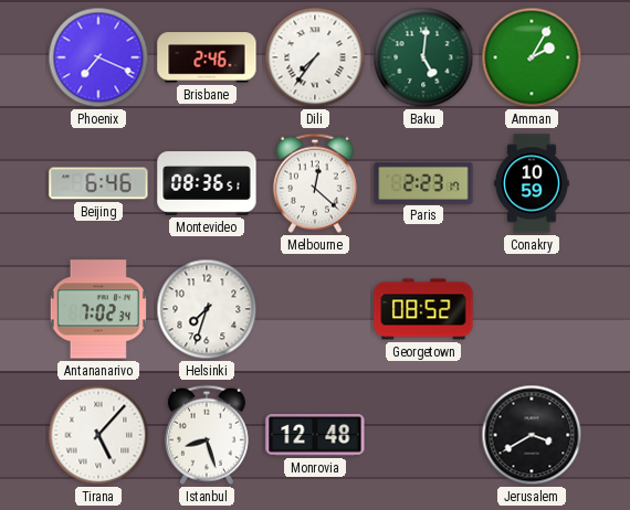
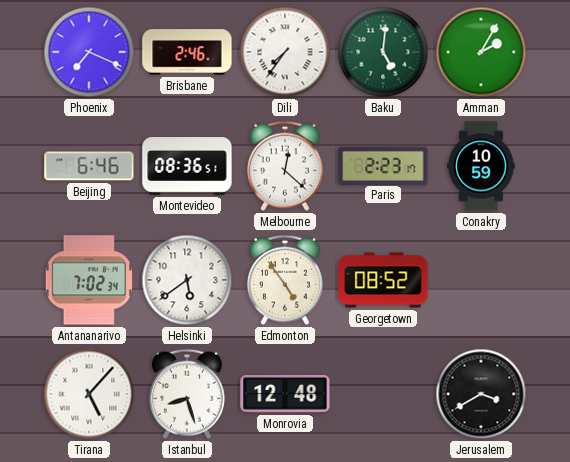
Helsinki: 7:33 -> 5:39 (187, 280)
Edmonton: none -> 4:54 (285, 280)
